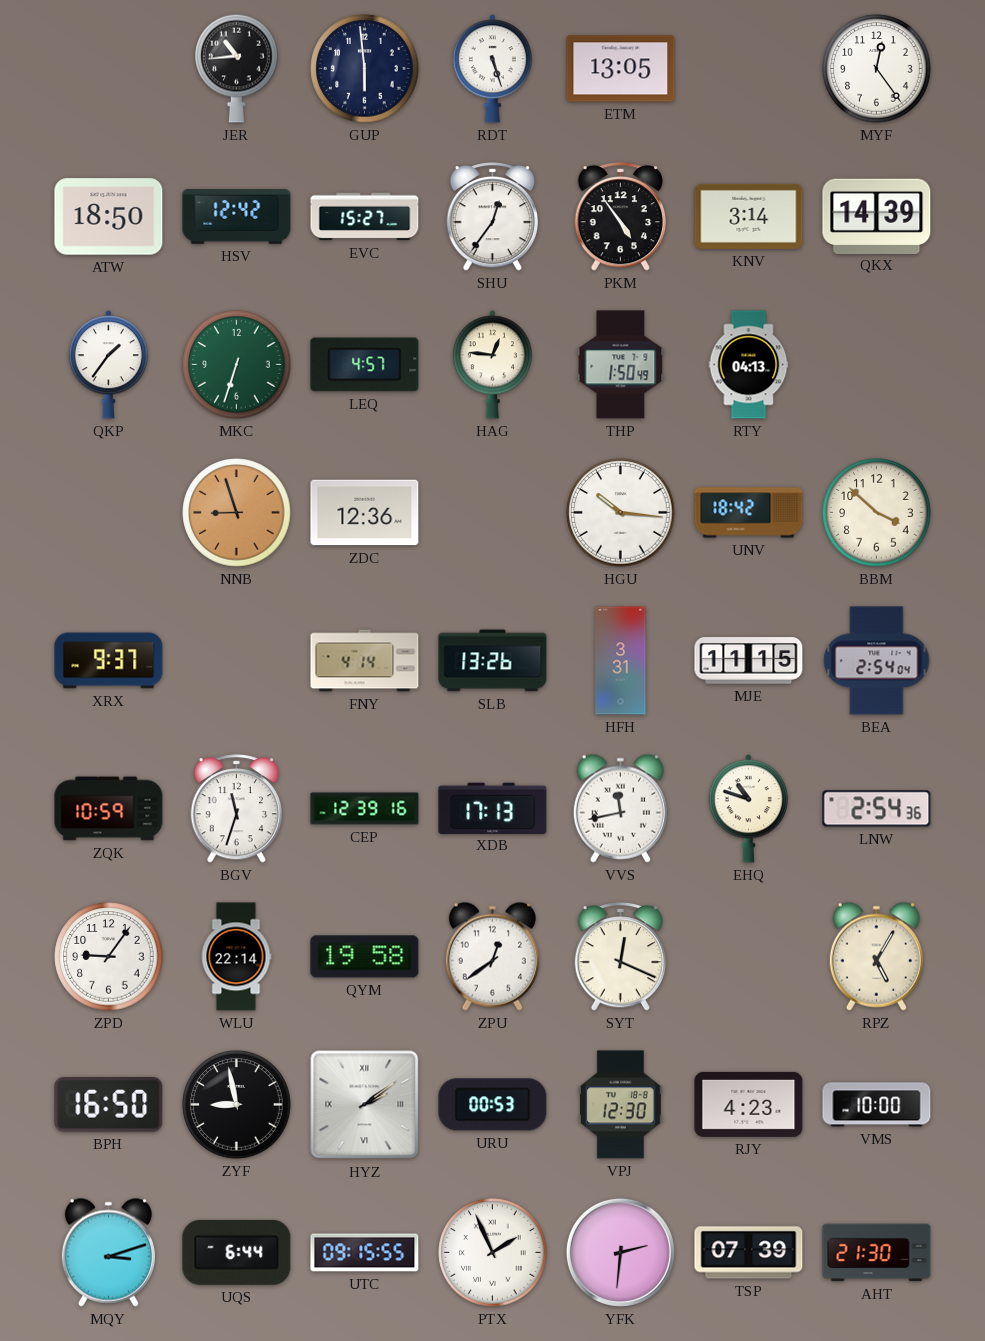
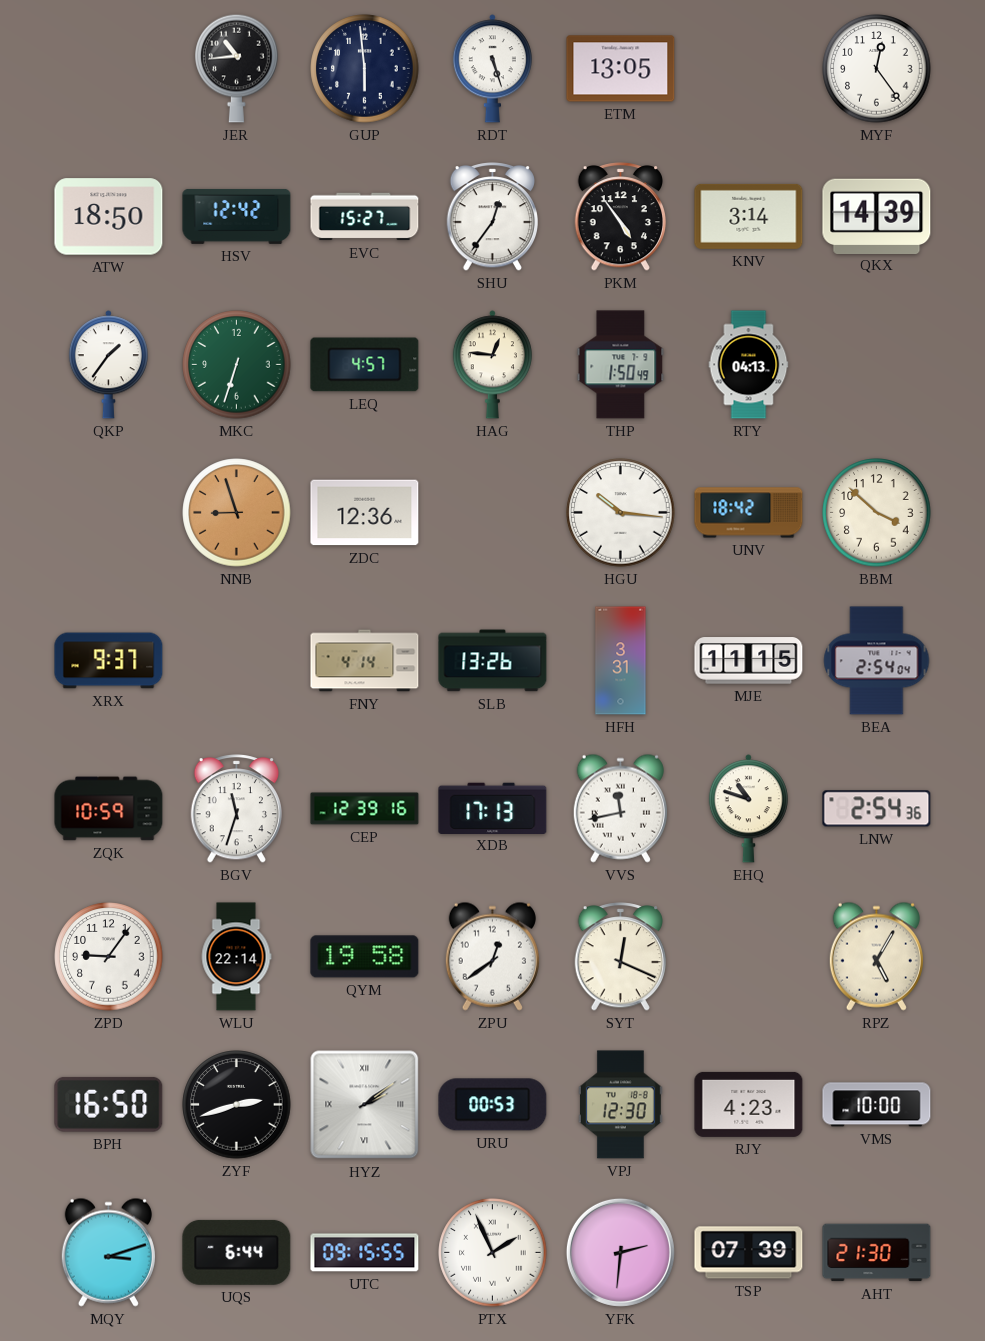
ZYF: 8:58 -> 2:42 (237, 1105)
